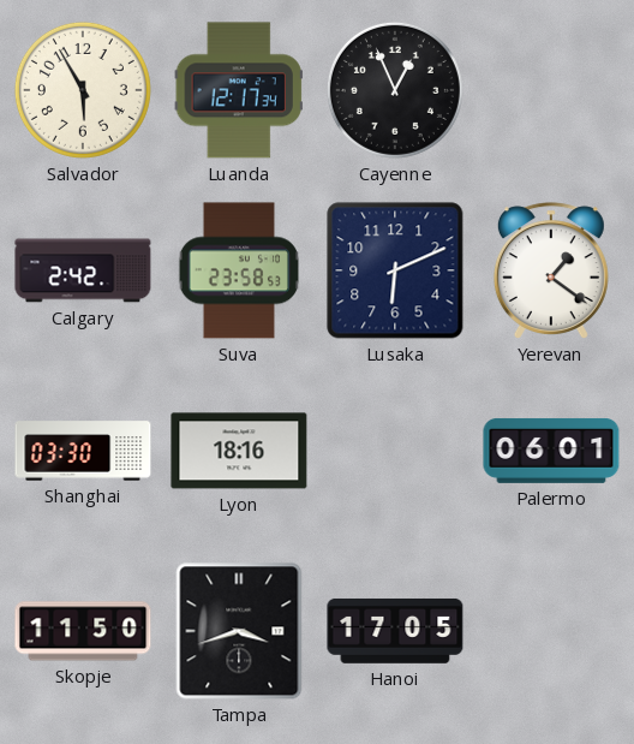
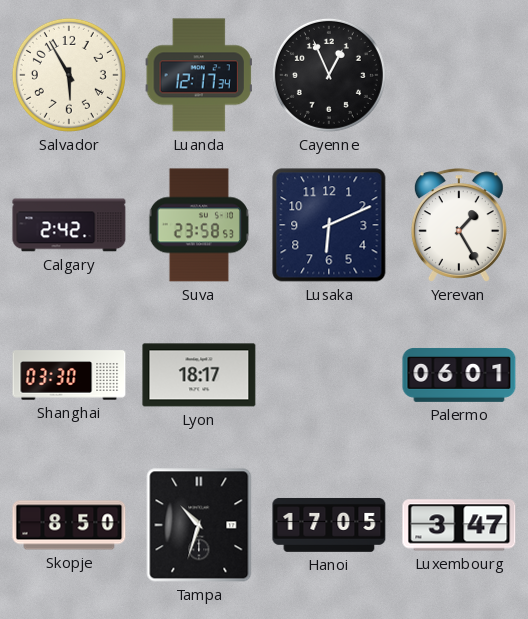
Yerevan: 1:21 -> 1:25 (459, 225)
Lyon: 18:16 -> 18:17 (199, 375)
Skopje: 11:50 -> 8:50 (69, 525)
Tampa: 3:42 -> 10:33 (199, 525)
Luxembourg: none -> 3:47 (459, 525)
